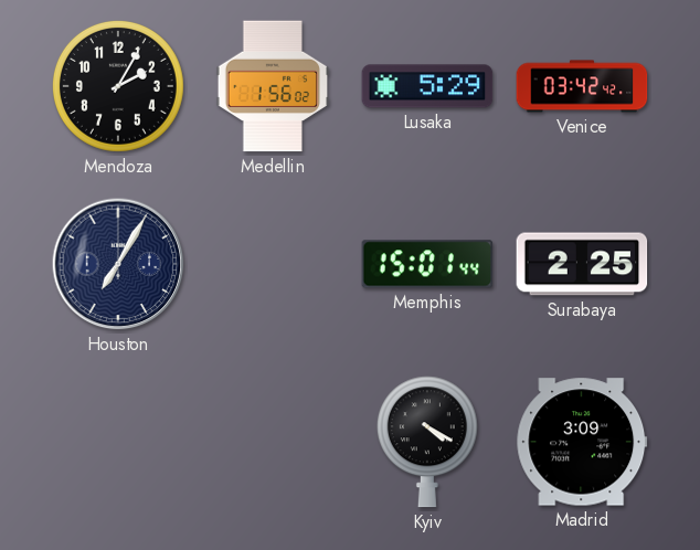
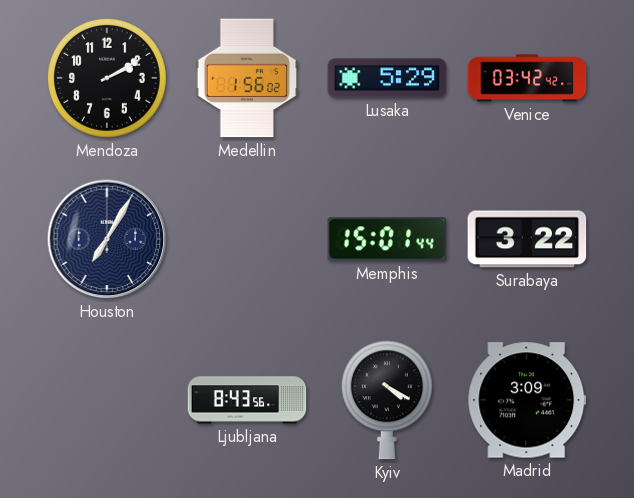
Mendoza: 2:05 -> 2:10 (107, 78)
Surabaya: 2:25 -> 3:22 (527, 239)
Ljubljana: none -> 8:43 (247, 400)
